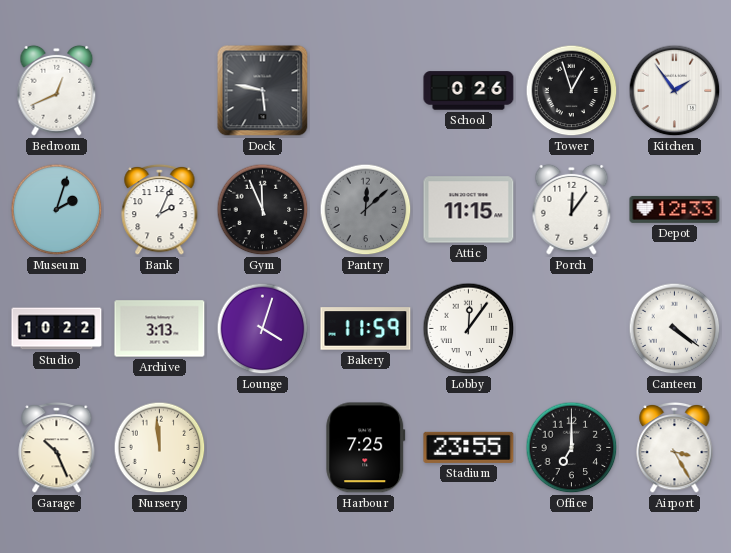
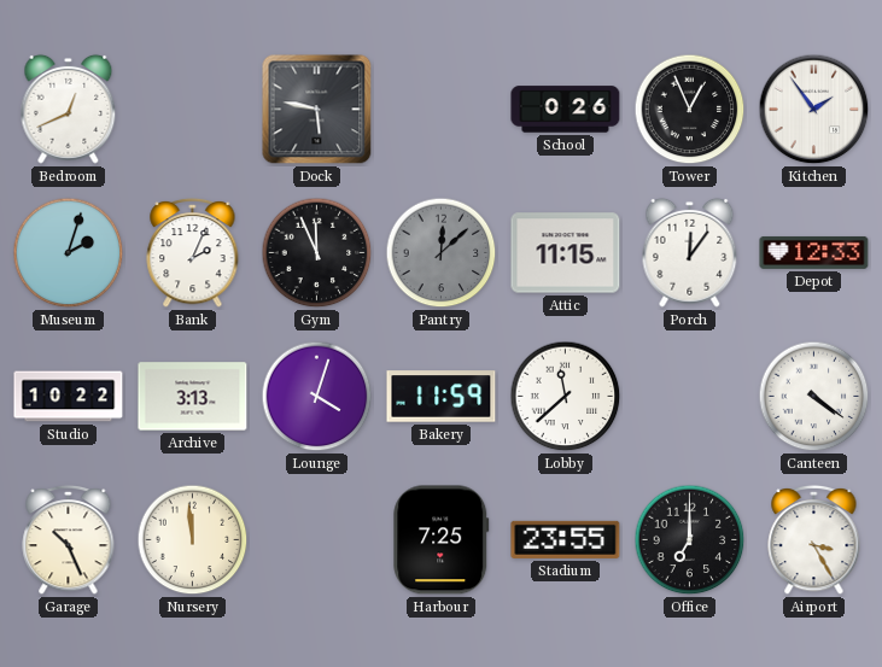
Tower: 12:57 -> 12:56 (690, 110)
Lobby: 12:06 -> 11:38 (566, 397)
